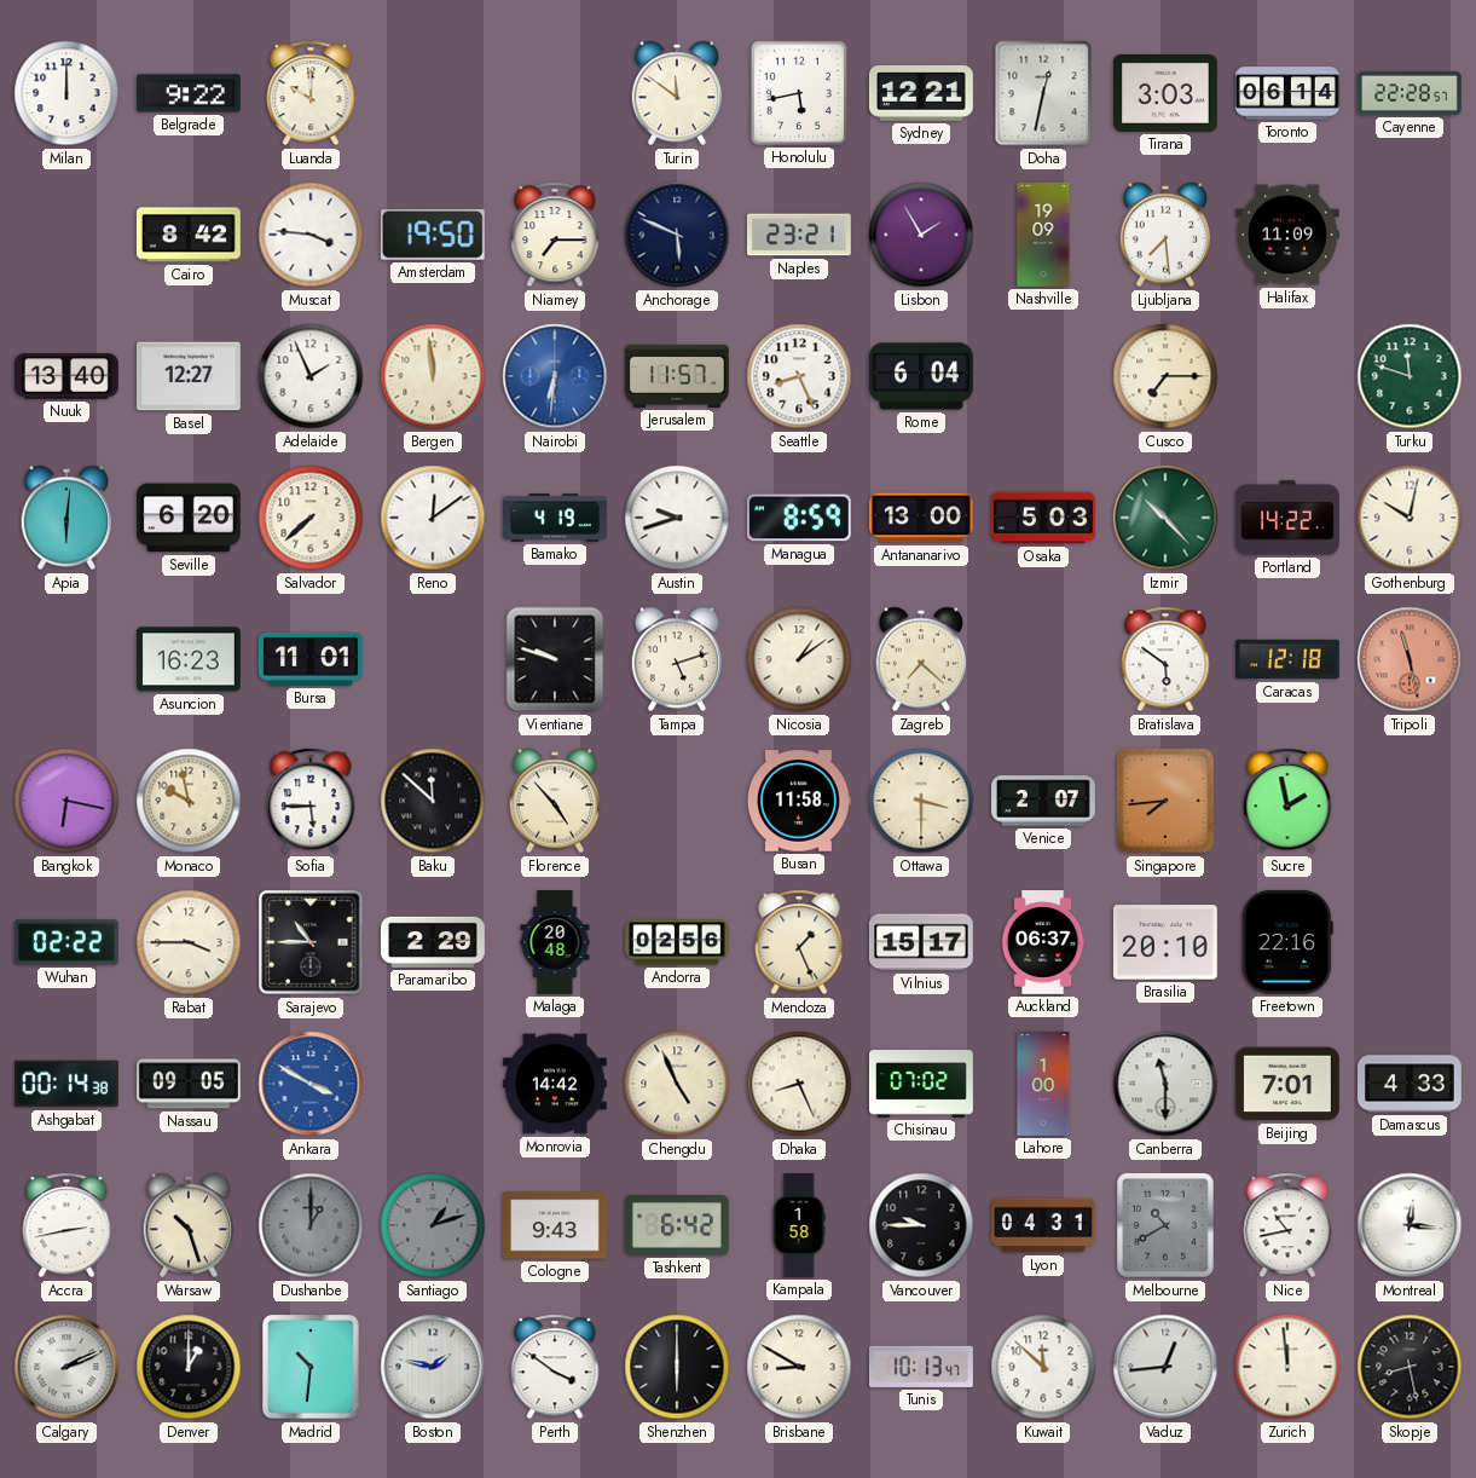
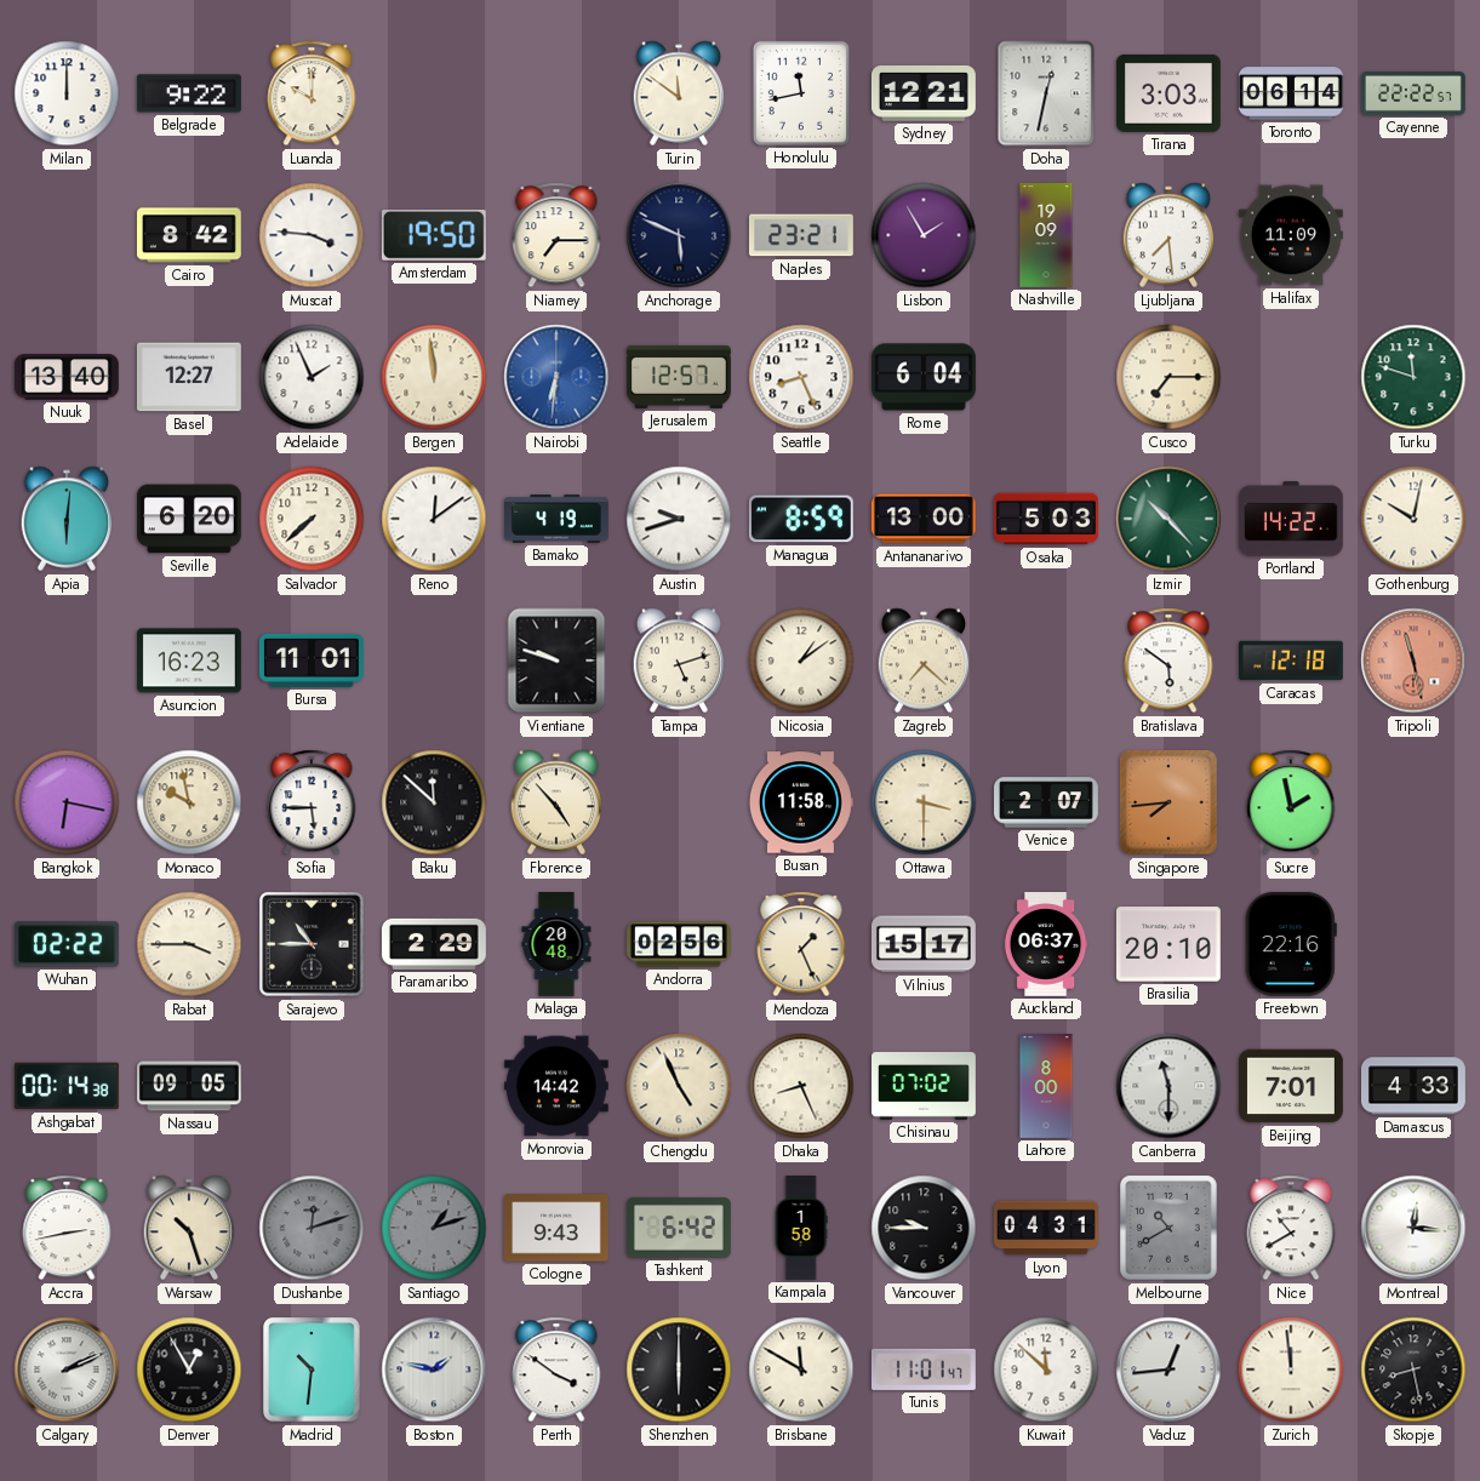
Honolulu: 5:43 -> 11:43 (801, 93)
Cayenne: 22:28 -> 22:22 (1415, 93)
Jerusalem: 11:57 -> 12:57 (679, 377)
Ankara: 3:50 -> none (311, 1084)
Lahore: 1:00 -> 8:00 (1046, 1087)
Dushanbe: 1:00 -> 12:12 (312, 1228)
Nice: 10:43 -> 10:40 (1291, 1228)
Denver: 1:00 -> 12:55 (189, 1370)
Brisbane: 8:50 -> 11:50 (801, 1370)
Tunis: 10:13 -> 11:01 (924, 1370)
